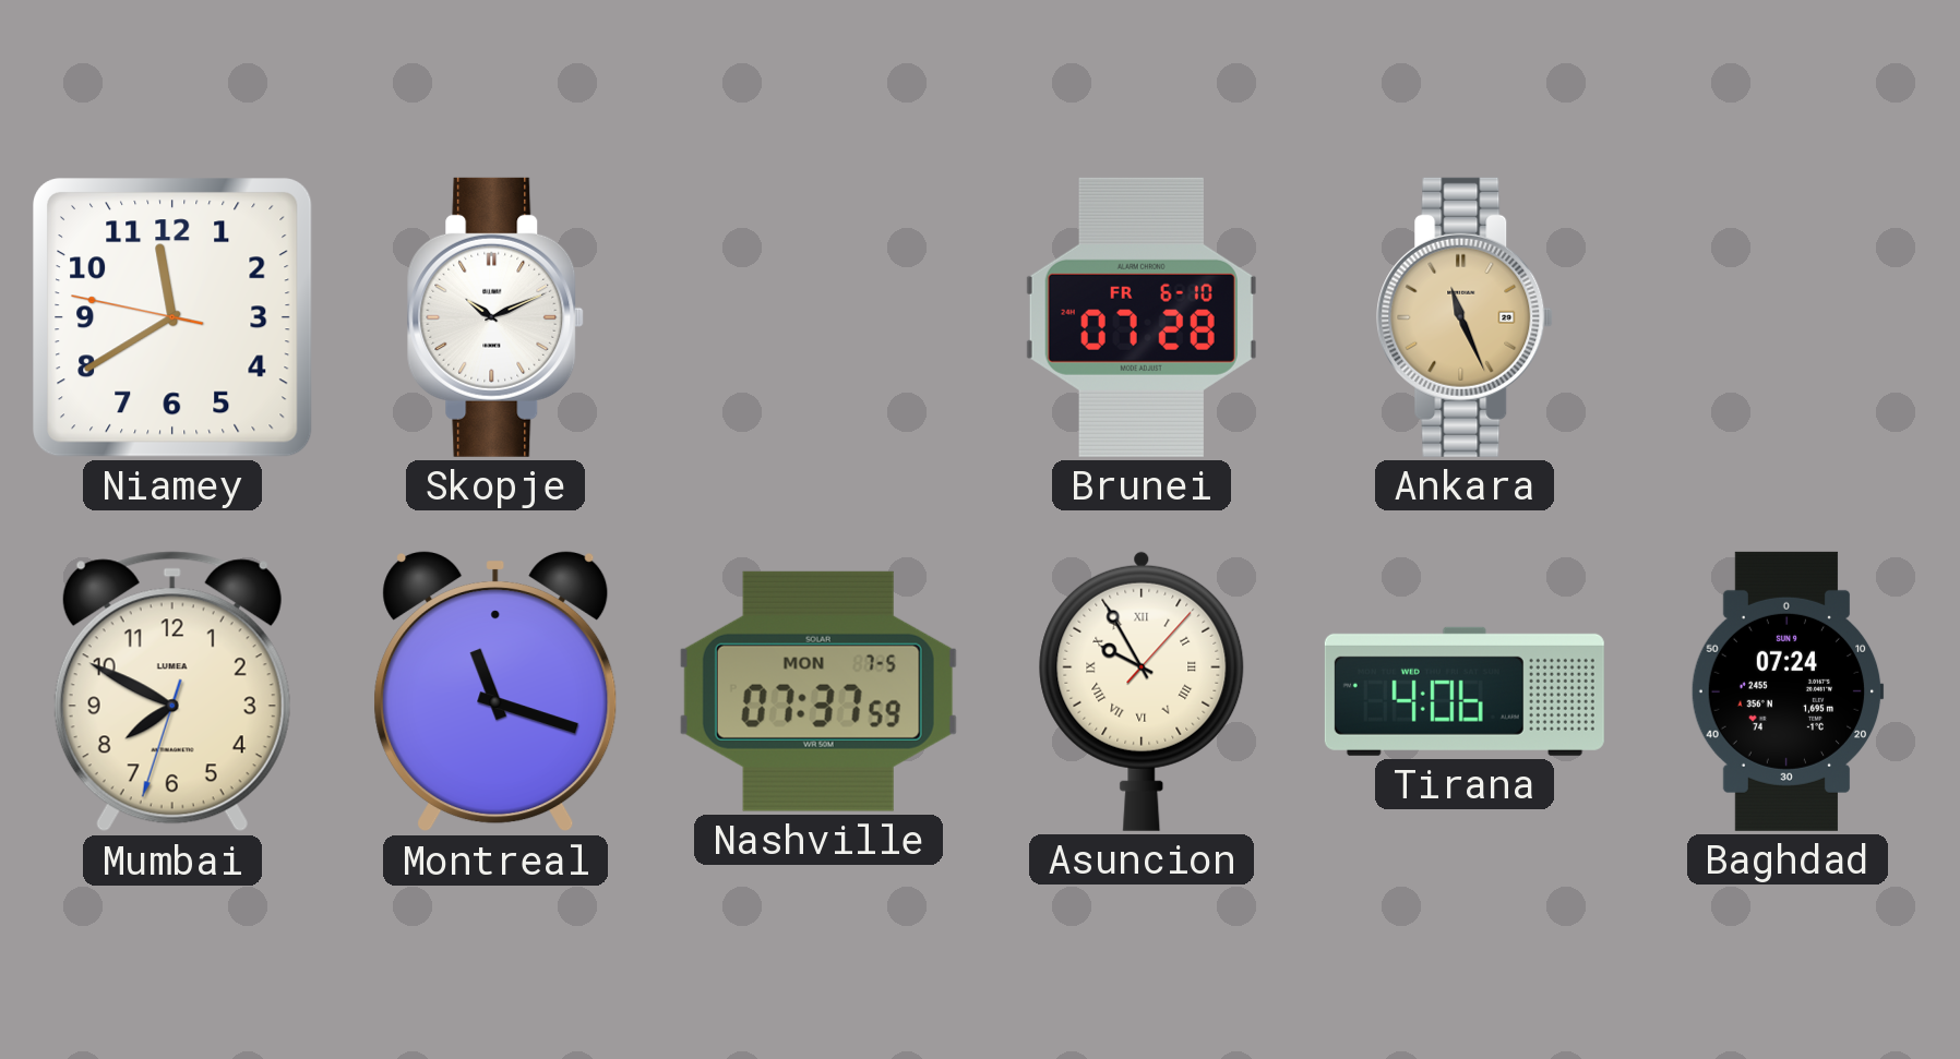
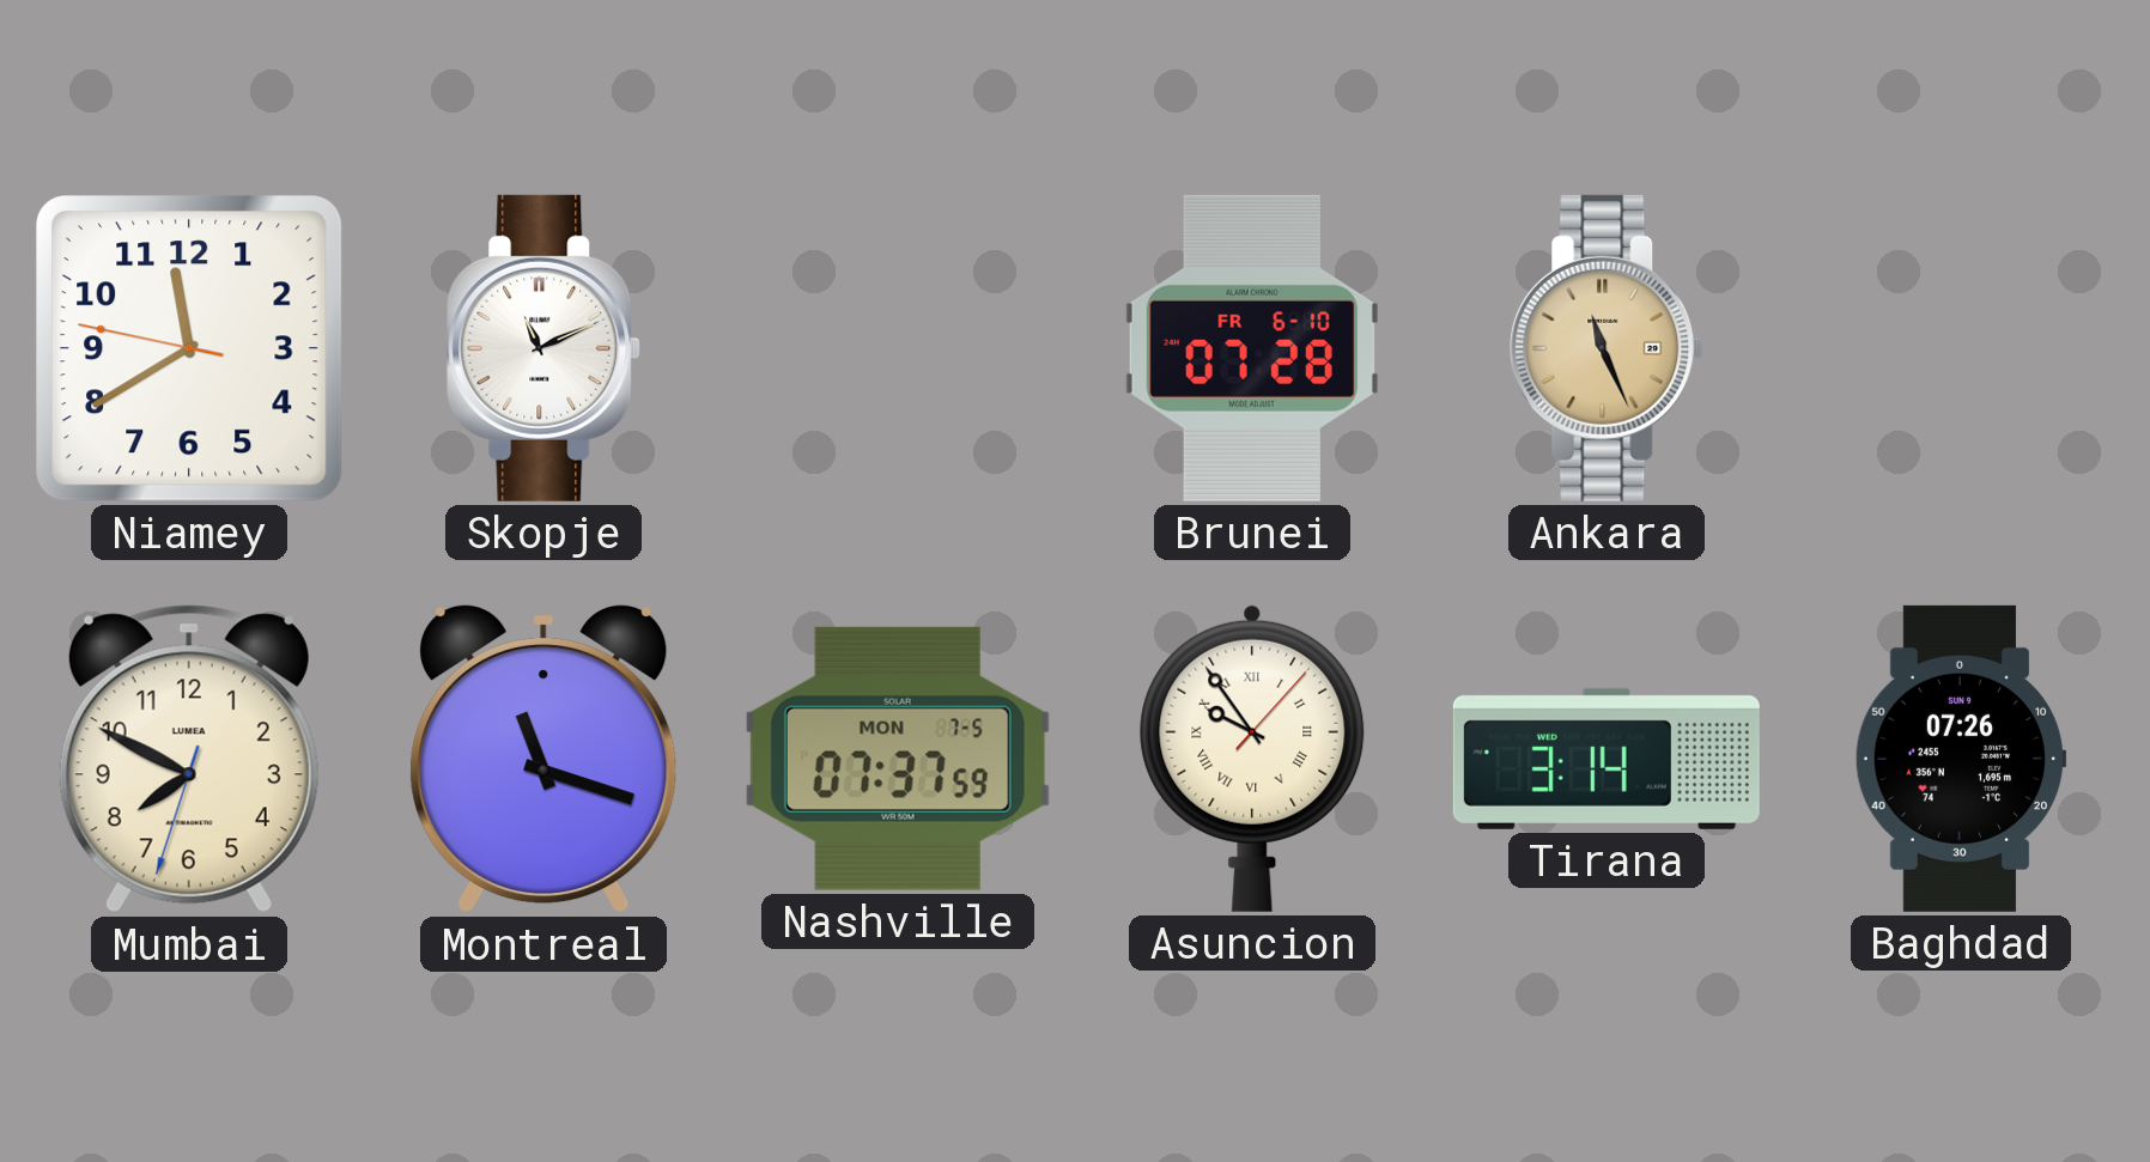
Skopje: 10:11 -> 11:11 (543, 348)
Asuncion: 9:55 -> 9:54 (1252, 759)
Tirana: 4:06 -> 3:14 (1607, 759)
Baghdad: 07:24 -> 07:26 (1961, 759)
